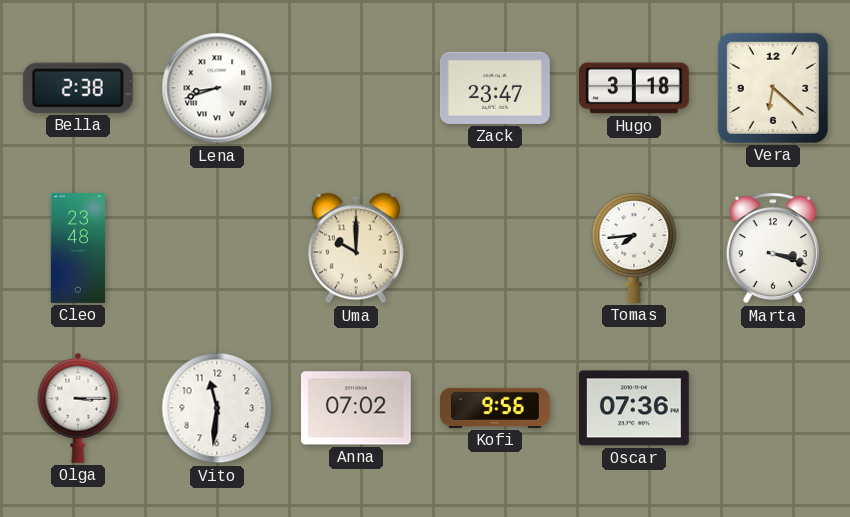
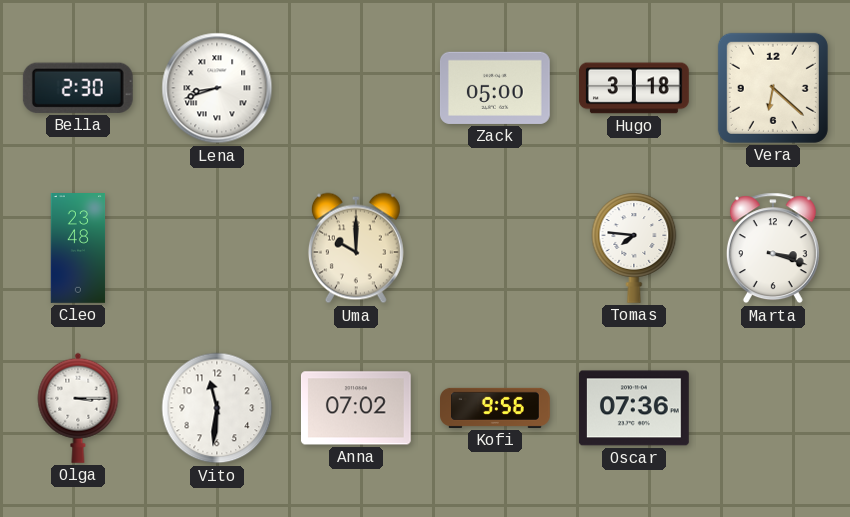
Bella: 2:38 -> 2:30 (78, 88)
Zack: 23:47 -> 05:00 (495, 88)
Tomas: 7:44 -> 7:46 (634, 248)
